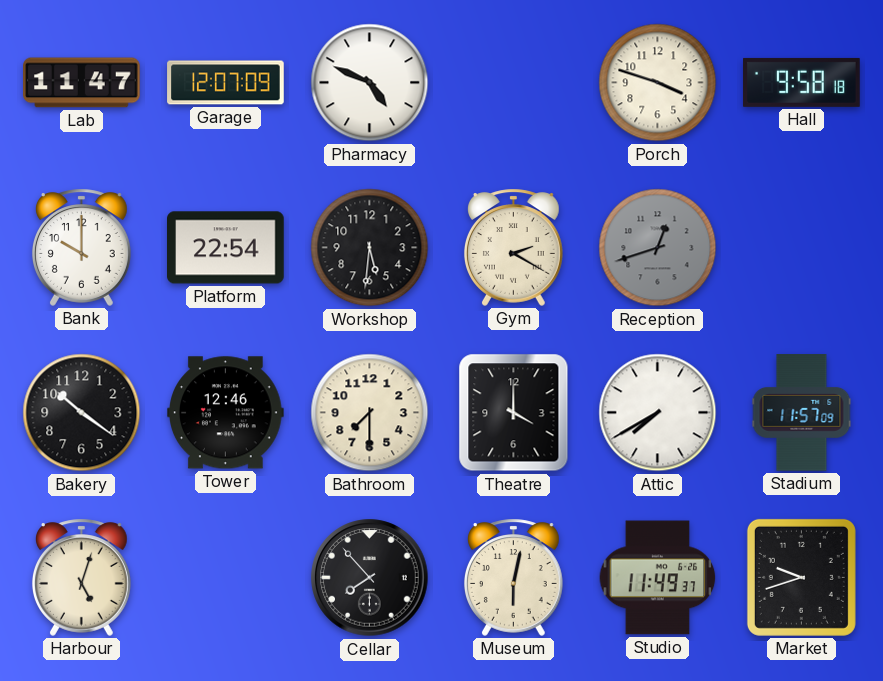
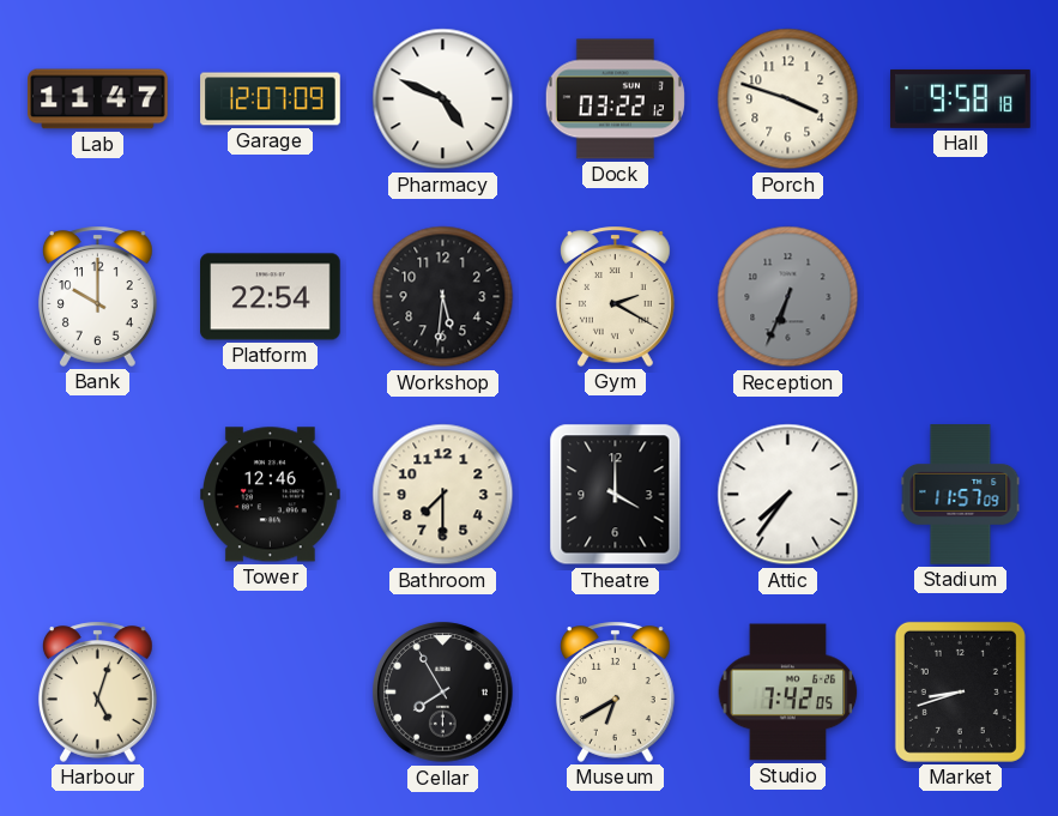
Dock: none -> 03:22 (615, 99)
Reception: 12:42 -> 6:34 (788, 297)
Bakery: 10:21 -> none (82, 413)
Attic: 7:40 -> 7:36 (788, 495)
Cellar: 7:53 -> 7:55 (443, 693)
Museum: 6:02 -> 6:40 (615, 691)
Studio: 11:49 -> 7:42 (788, 693)
Market: 9:42 -> 8:42 (960, 691)
